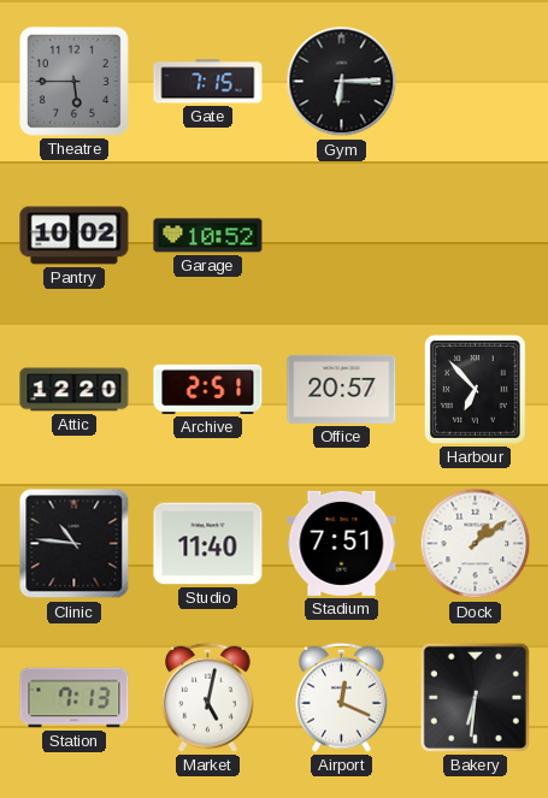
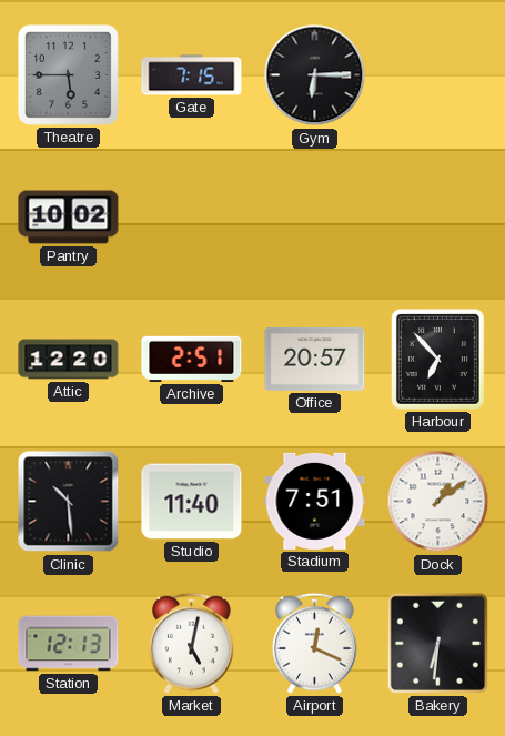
Garage: 10:52 -> none (208, 236)
Clinic: 10:46 -> 10:29 (69, 502)
Station: 7:13 -> 12:13 (69, 644)
